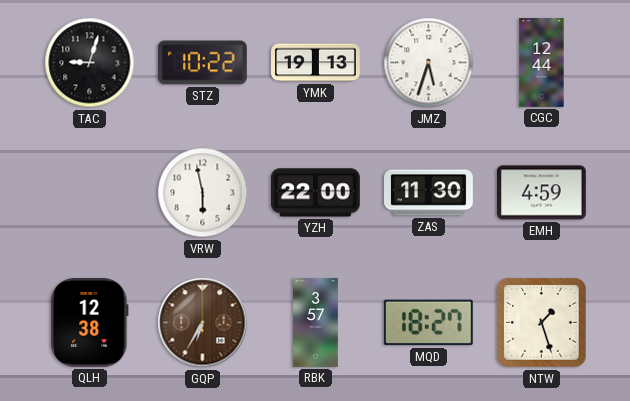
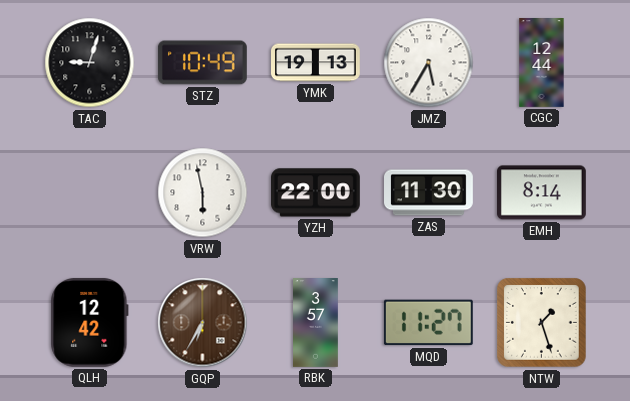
STZ: 10:22 -> 10:49 (202, 63)
JMZ: 5:33 -> 5:35 (429, 63)
EMH: 4:59 -> 8:14 (542, 193)
QLH: 12:38 -> 12:42 (90, 322)
MQD: 18:27 -> 11:27 (428, 323)
